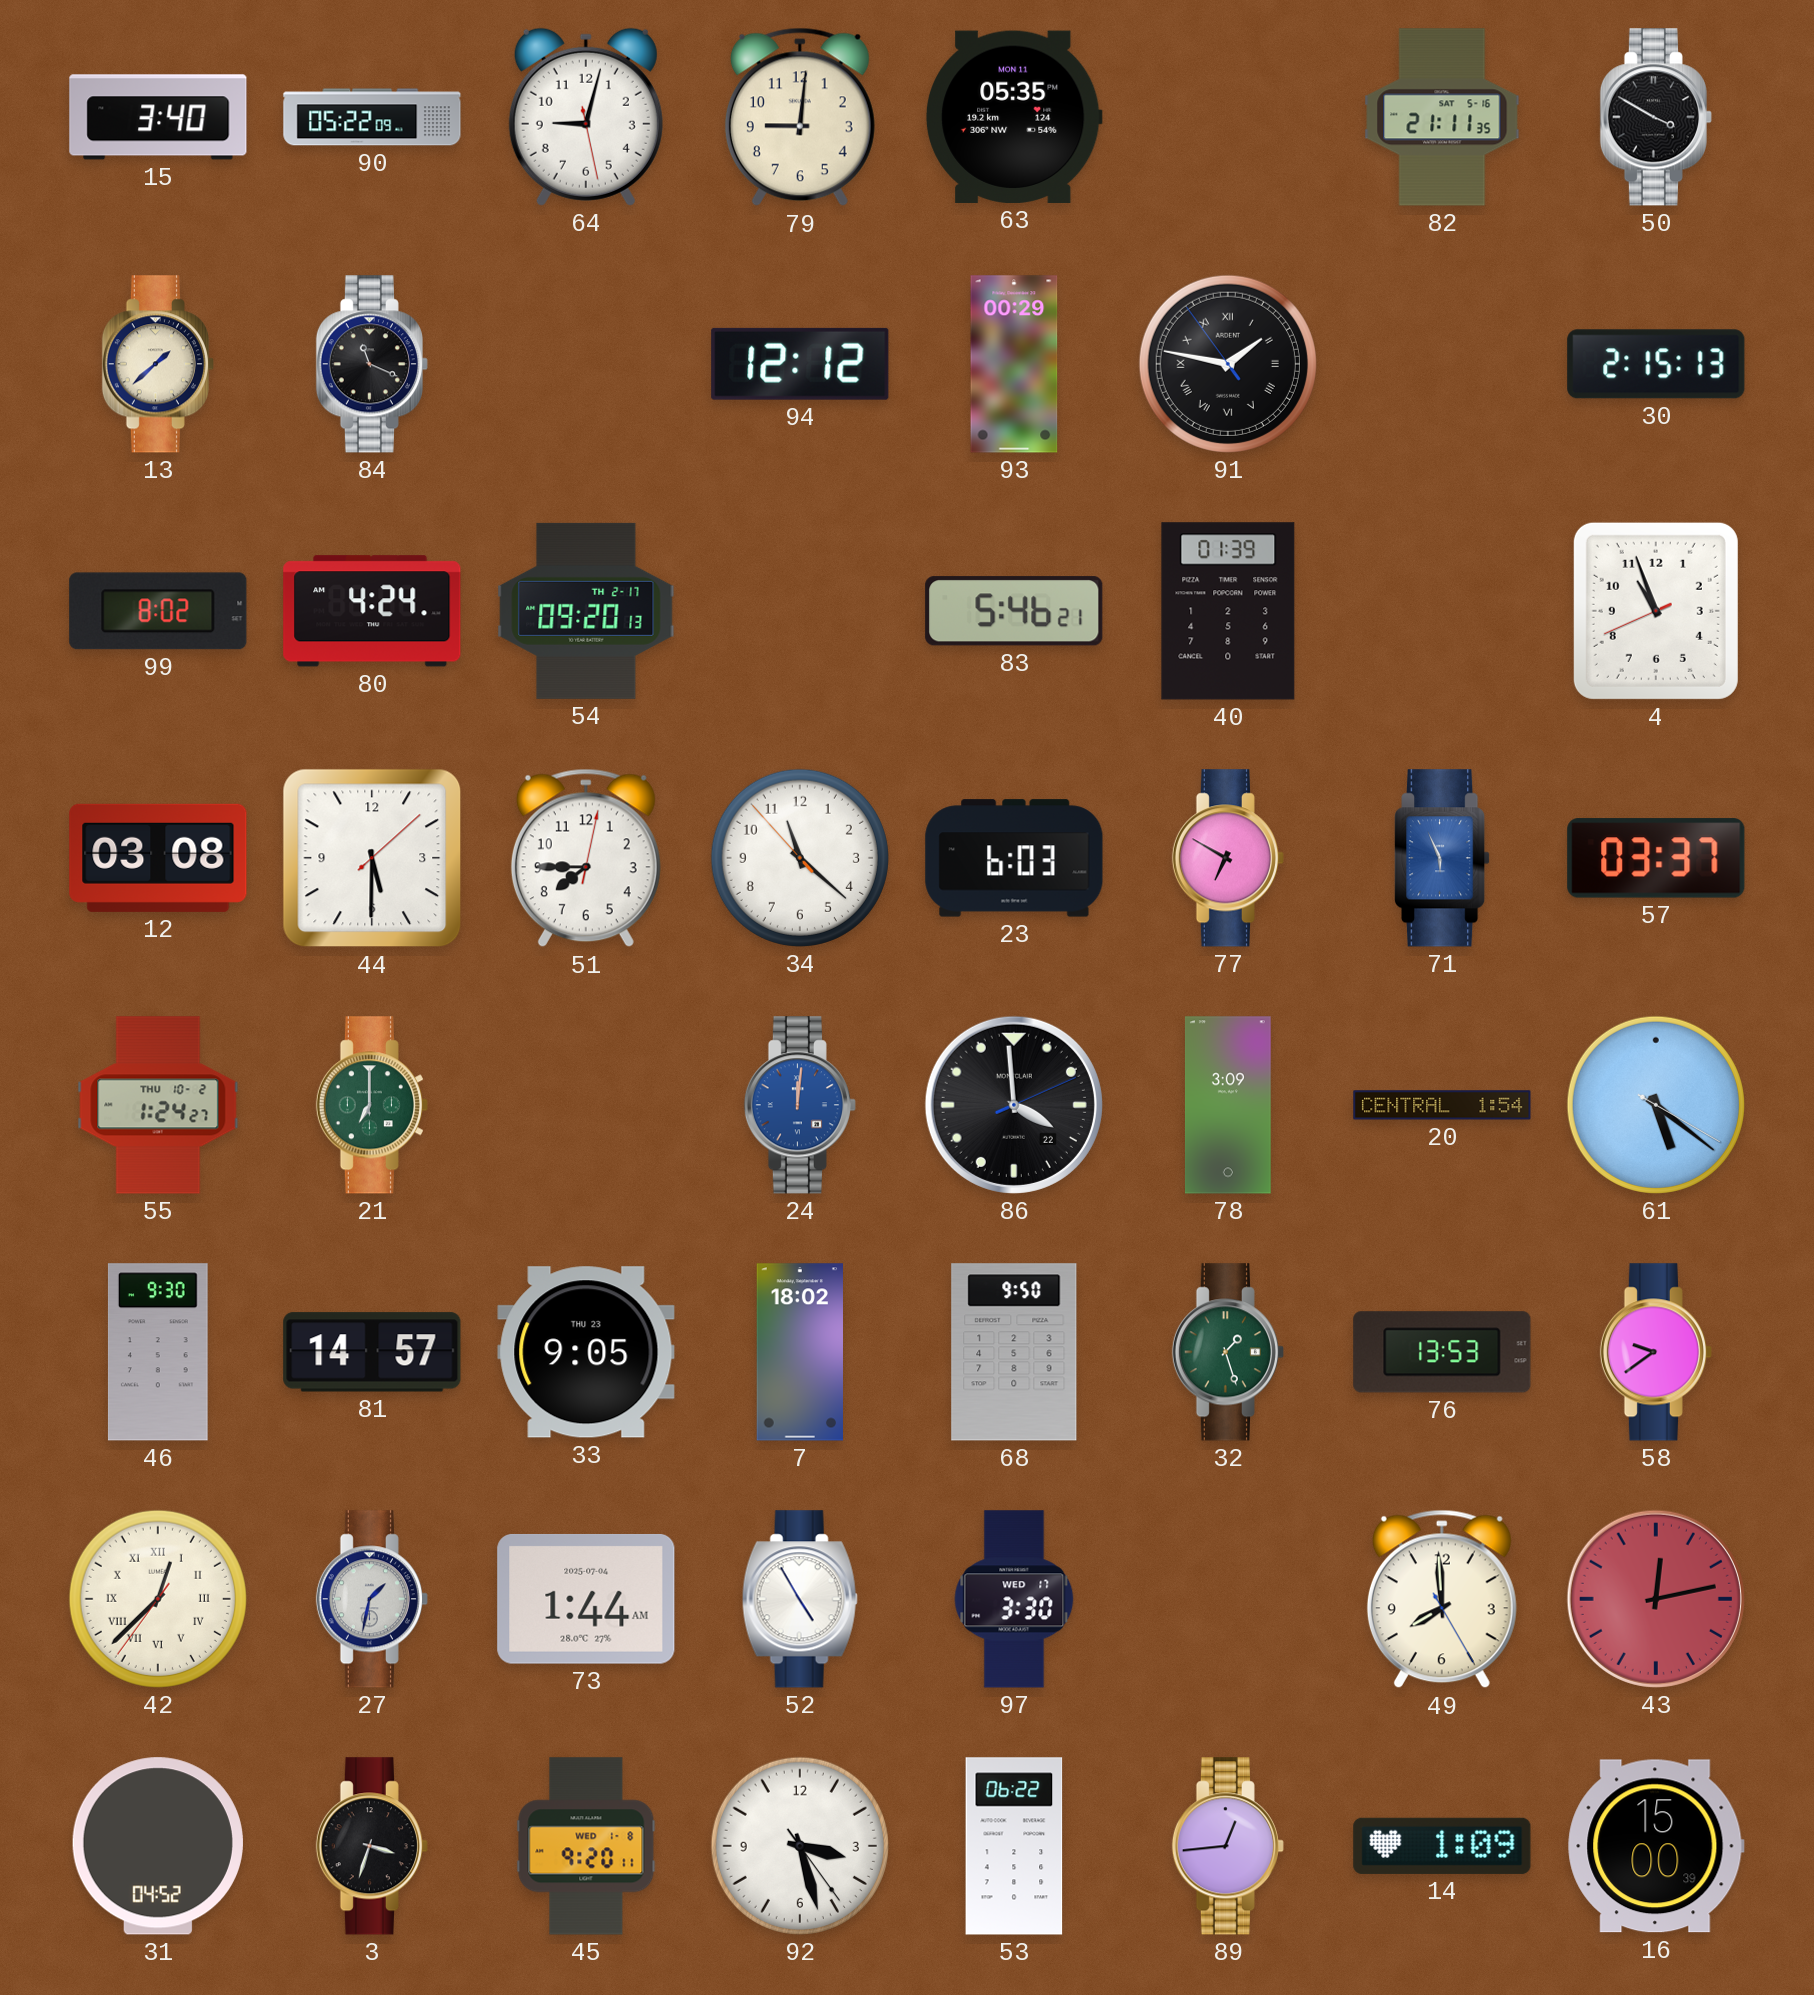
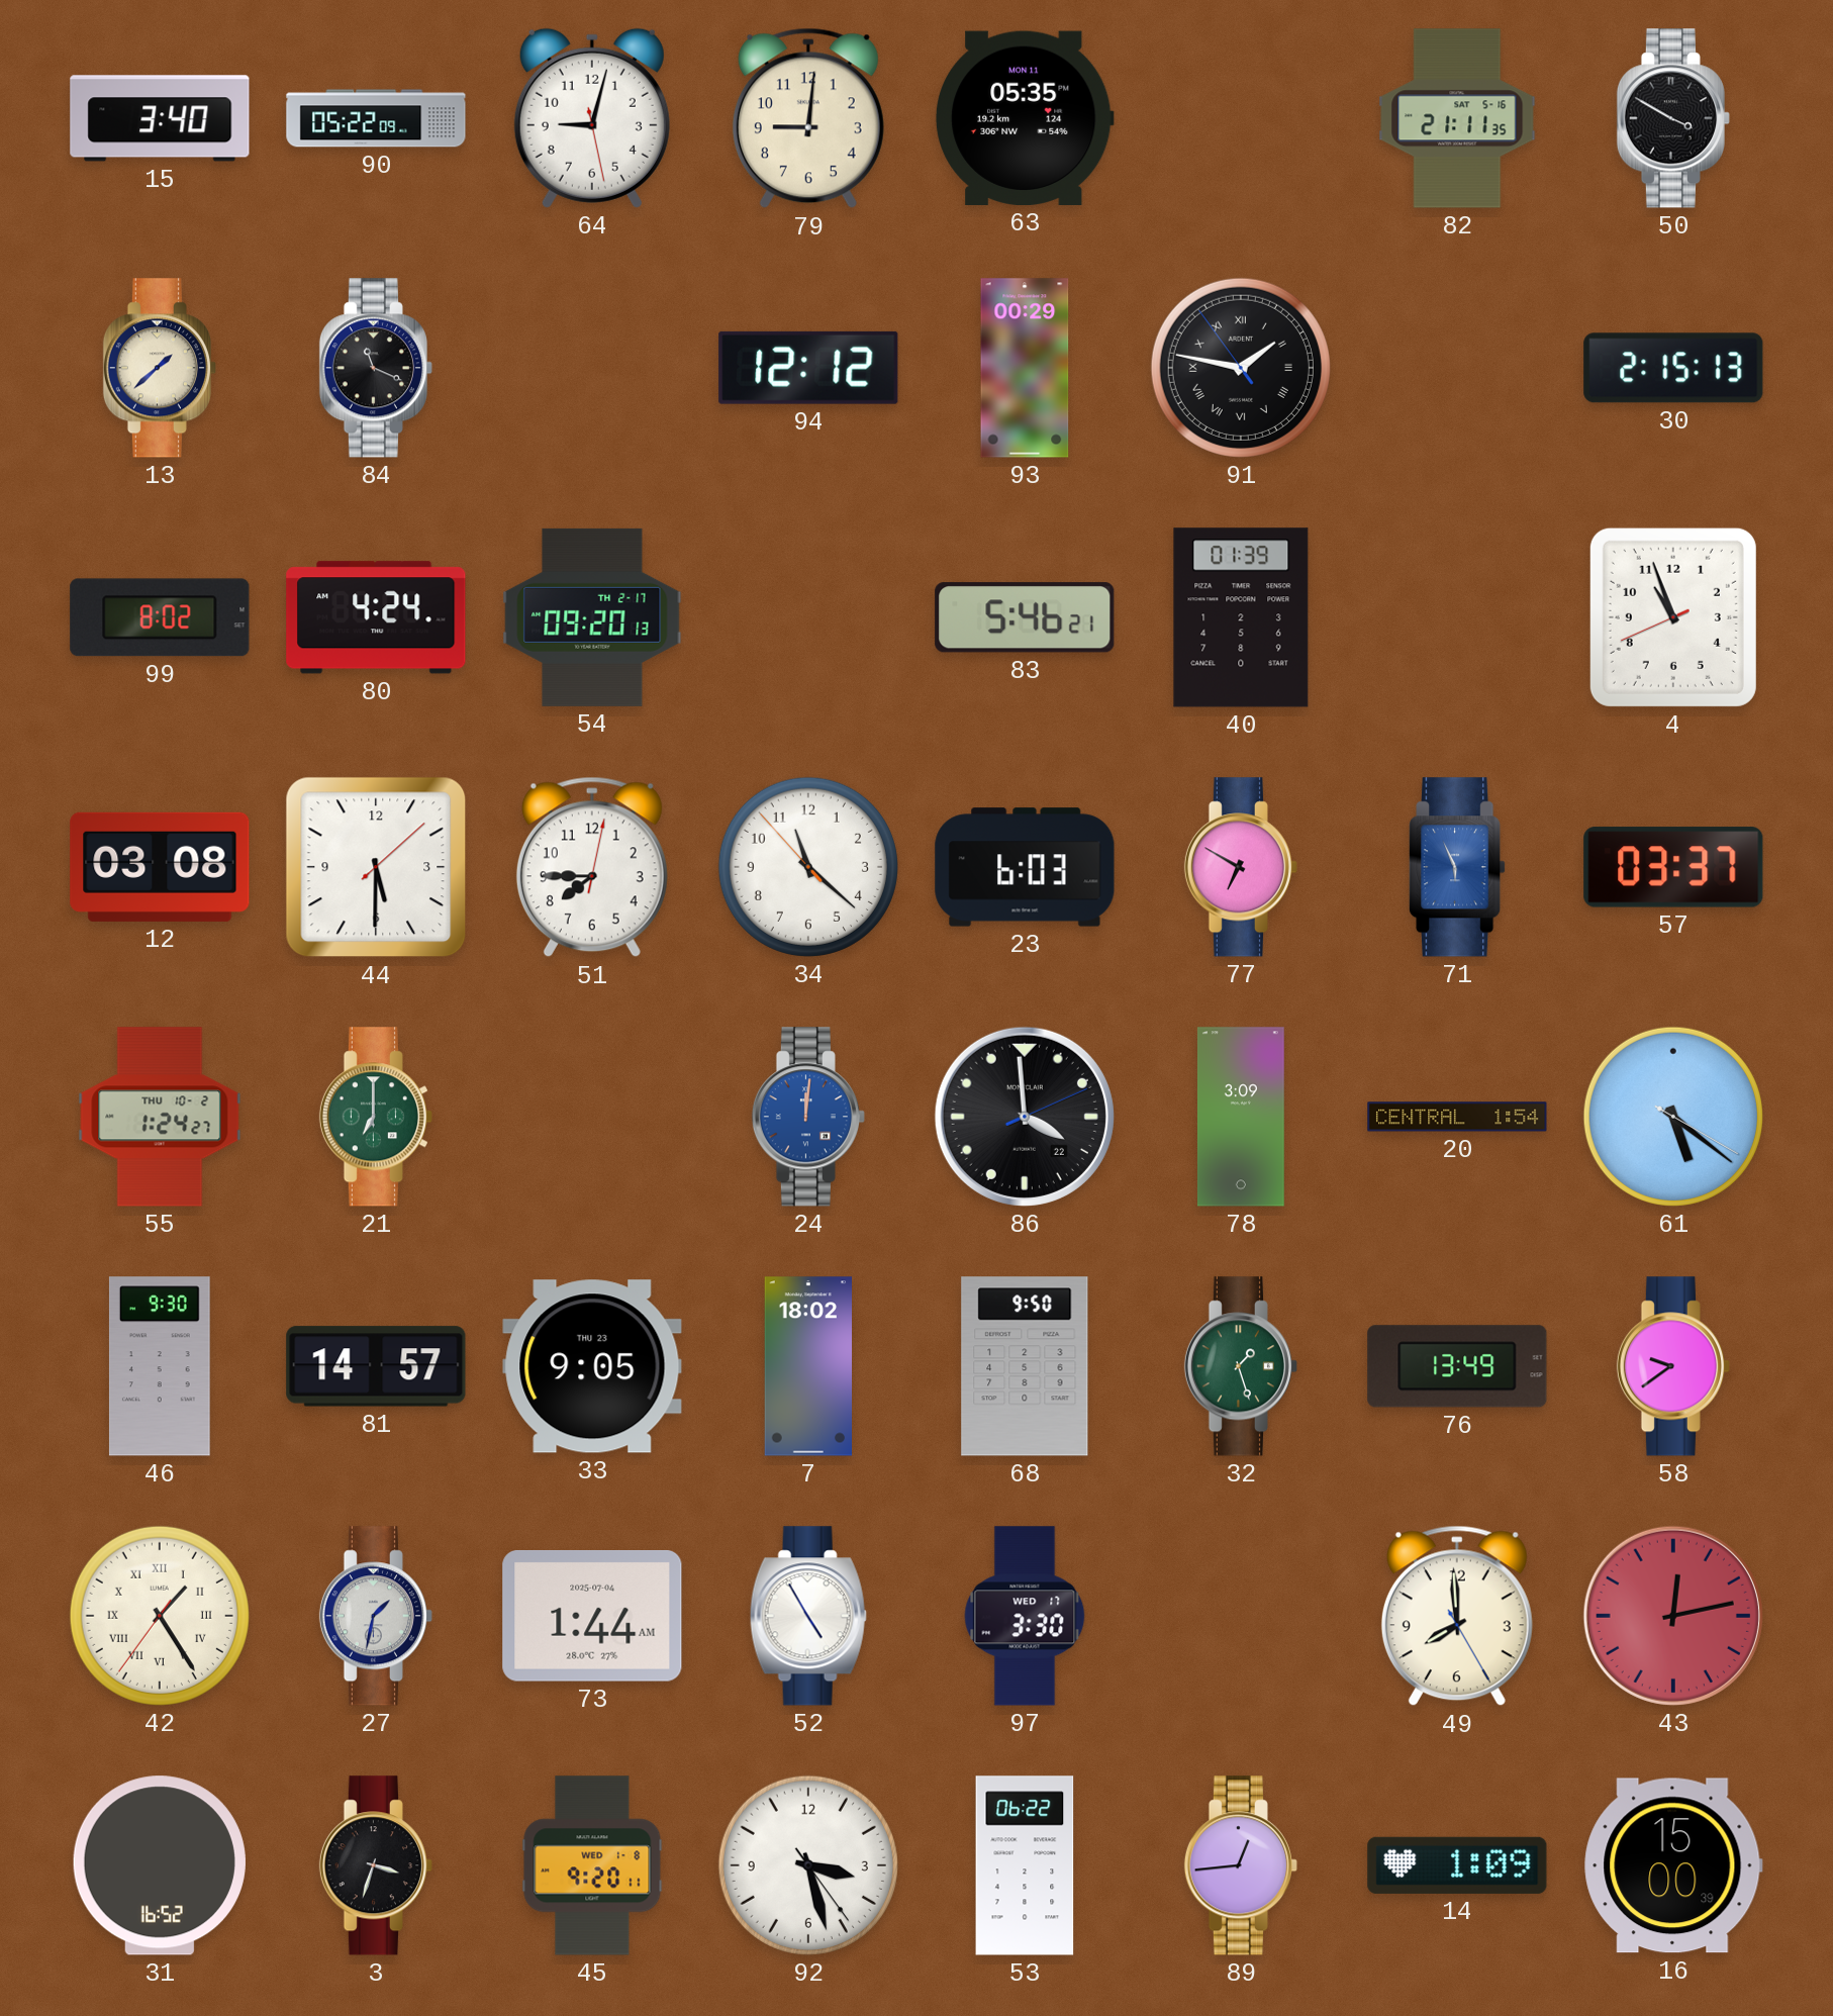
76: 13:53 -> 13:49 (1457, 1366)
42: 12:37 -> 1:24 (160, 1616)
31: 04:52 -> 16:52 (160, 1865)
